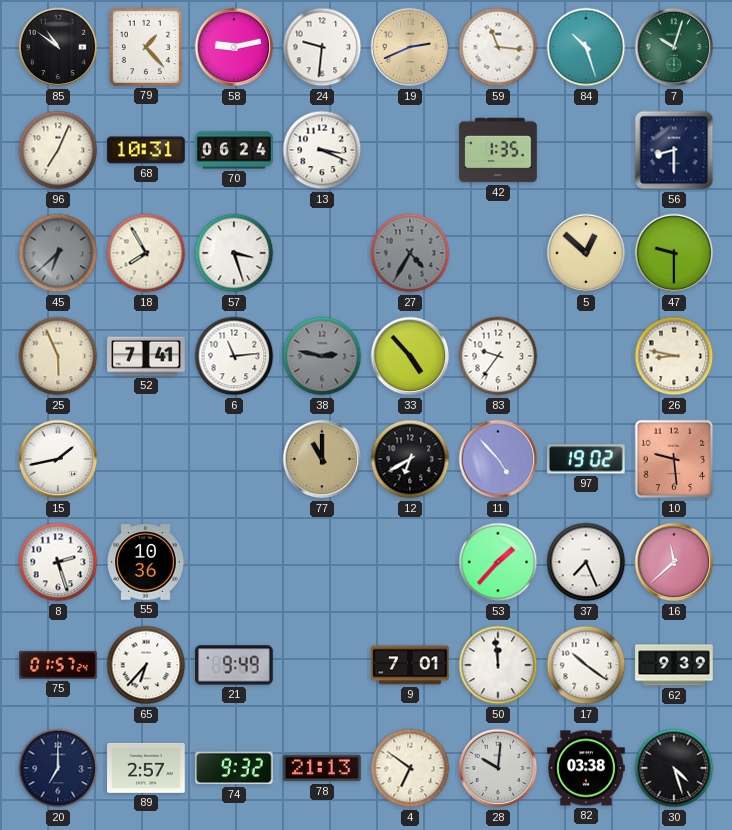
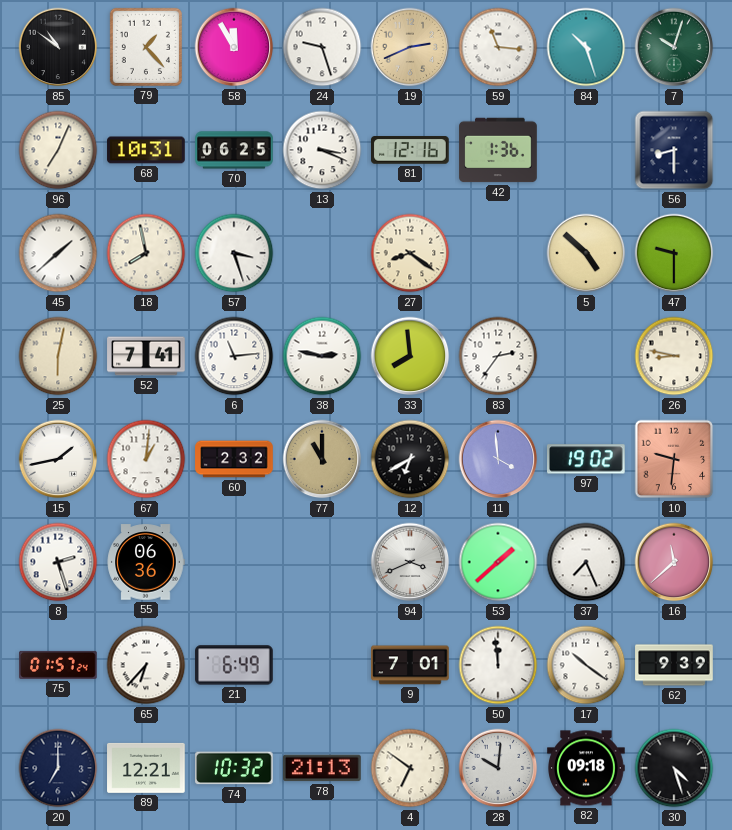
58: 9:13 -> 11:55 (234, 47)
24: 9:31 -> 9:27 (322, 47)
70: 06:24 -> 06:25 (234, 150)
81: none -> 12:16 (411, 150)
42: 1:35 -> 1:36 (498, 150)
45: 6:38 -> 1:38 (58, 253)
45 dial: grey -> white (58, 253)
18: 7:55 -> 7:58 (146, 253)
27: 4:35 -> 8:21 (410, 253)
27 dial: grey -> cream (410, 253)
5: 12:52 -> 4:52 (586, 253)
25: 5:56 -> 6:02 (58, 356)
38 dial: grey -> white (322, 356)
33: 4:53 -> 7:59 (410, 356)
83: 9:36 -> 2:36 (498, 356)
67: none -> 1:01 (146, 459)
60: none -> 2:32 (234, 459)
11: 4:53 -> 3:59 (498, 459)
10: 9:29 -> 9:31 (674, 459)
55: 10:36 -> 06:36 (146, 562)
94: none -> 3:41 (410, 562)
53: 1:37 -> 1:38 (498, 562)
21: 9:49 -> 6:49 (234, 665)
89: 2:57 -> 12:21 (146, 768)
74: 9:32 -> 10:32 (235, 768)
82: 03:38 -> 09:18 (586, 768)
